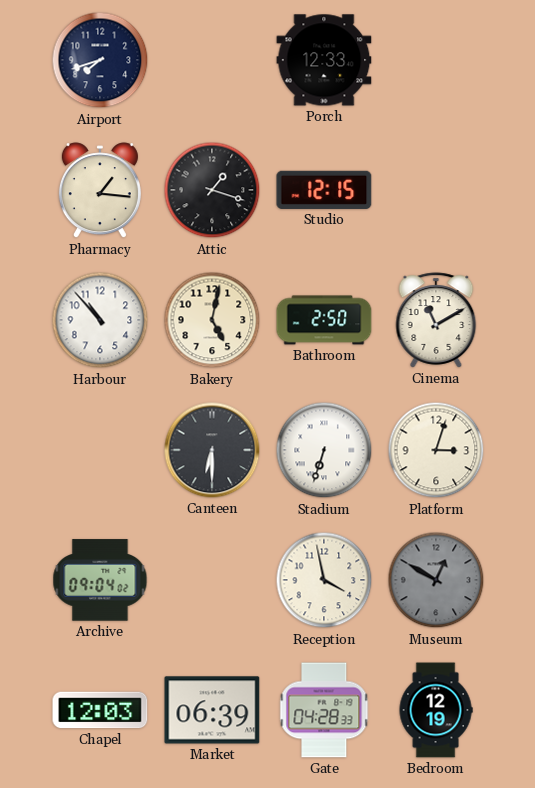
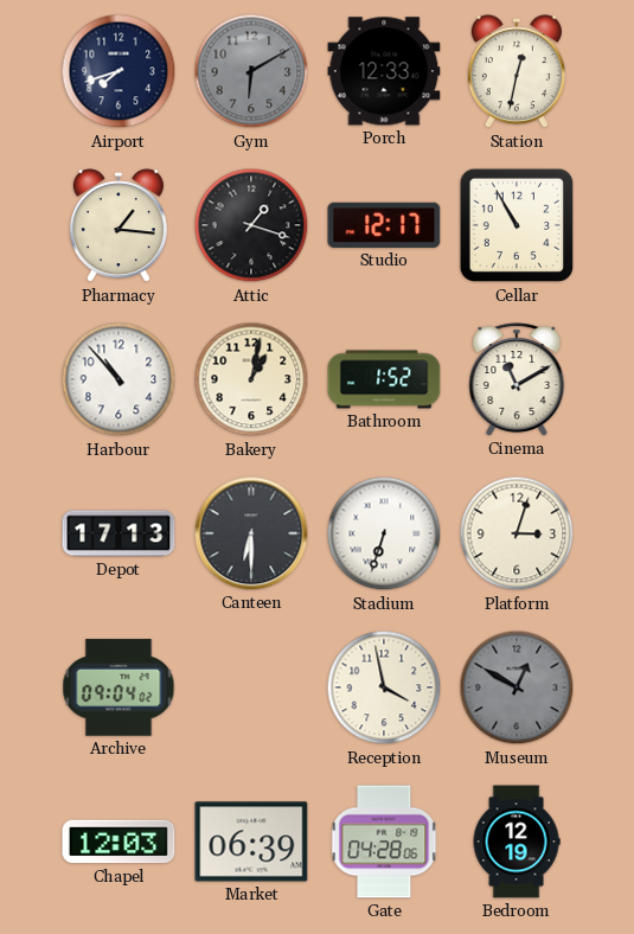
Gym: none -> 6:10 (251, 71)
Station: none -> 12:32 (517, 72)
Studio: 12:15 -> 12:17 (384, 225)
Cellar: none -> 10:55 (517, 225)
Bakery: 5:02 -> 1:02 (251, 379)
Bathroom: 2:50 -> 1:52 (384, 379)
Depot: none -> 17:13 (119, 533)
Gate: 04:28:33 -> 04:28:06 (384, 842)
